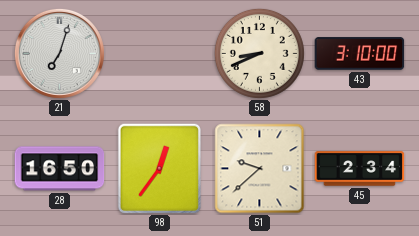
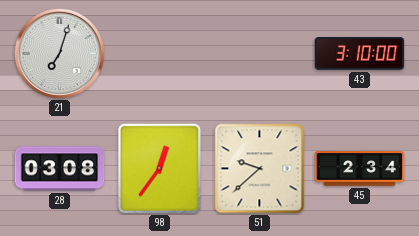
58: 8:41 -> none (259, 53)
28: 16:50 -> 03:08 (60, 169)
